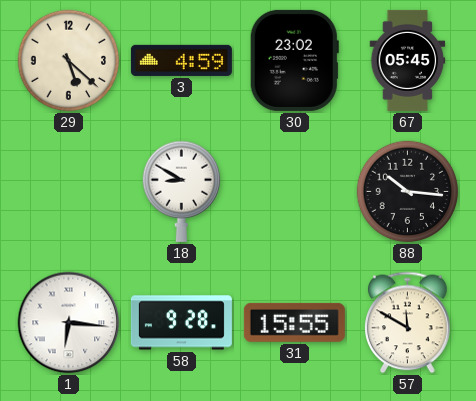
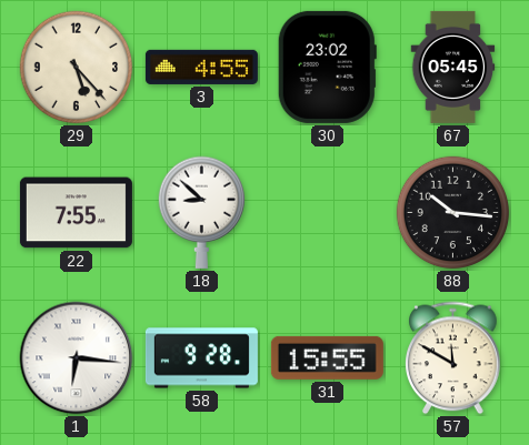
29: 5:22 -> 5:23 (77, 68)
3: 4:59 -> 4:55 (201, 67)
22: none -> 7:55 (76, 213)
18: 8:50 -> 8:52 (201, 212)
